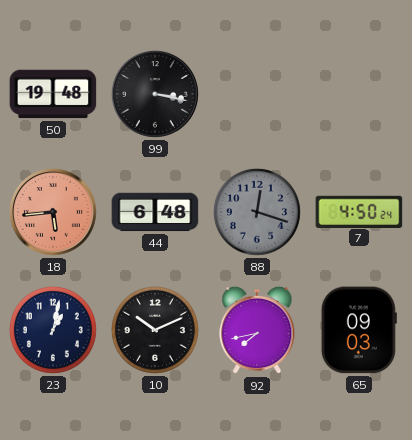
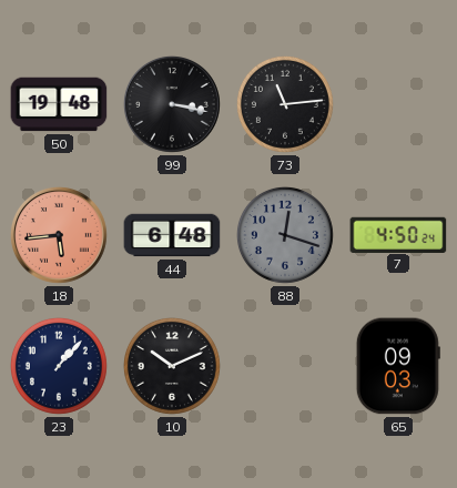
73: none -> 11:14 (285, 104)
23: 1:02 -> 1:07 (59, 366)
92: 7:43 -> none (257, 330)
